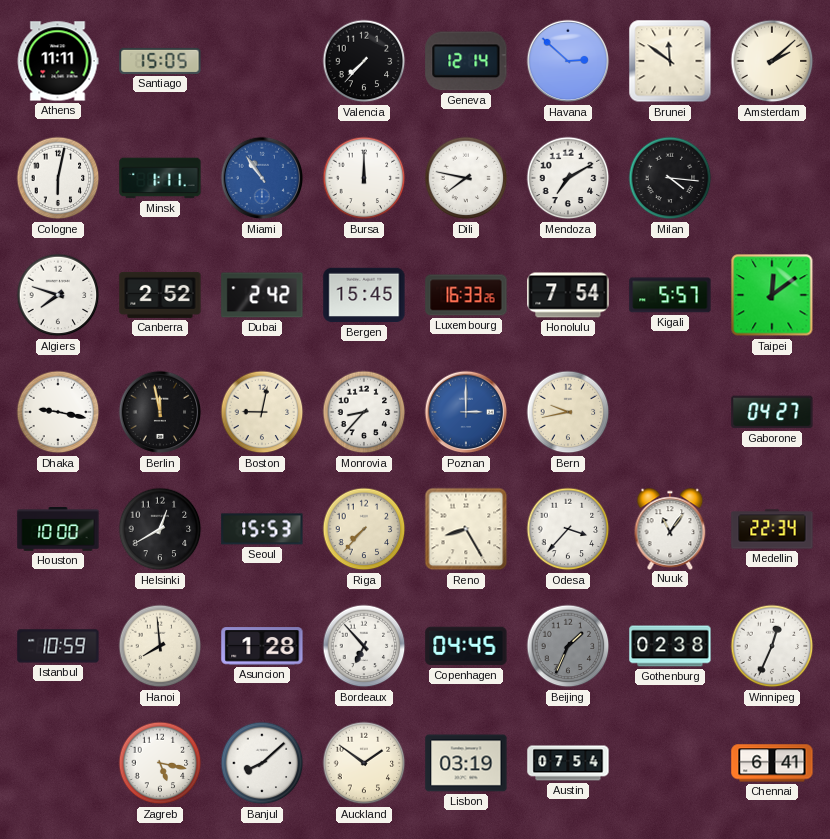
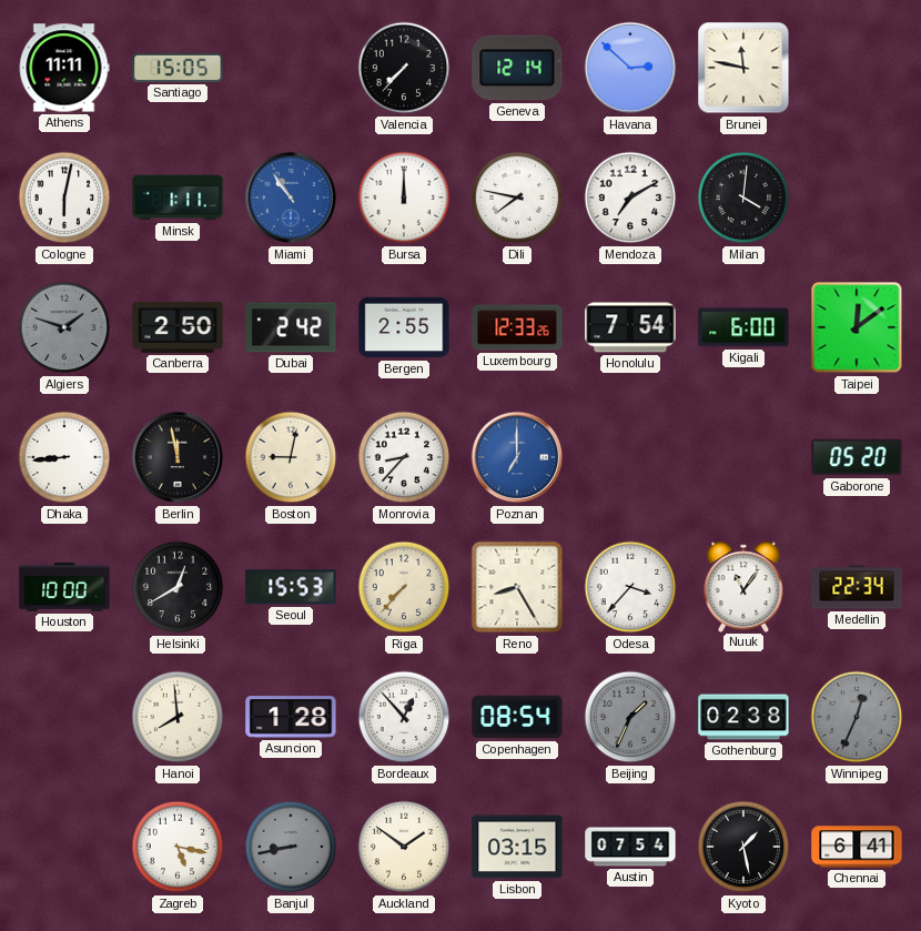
Brunei: 11:51 -> 11:47 (743, 68)
Amsterdam: 2:08 -> none (772, 61)
Milan: 4:16 -> 4:01 (743, 198)
Algiers: 7:48 -> 1:48 (64, 327)
Algiers dial: white -> grey (64, 327)
Canberra: 2:52 -> 2:50 (178, 327)
Bergen: 15:45 -> 2:55 (404, 327)
Luxembourg: 16:33 -> 12:33 (517, 327)
Kigali: 5:57 -> 6:00 (743, 327)
Dhaka: 9:17 -> 8:44 (64, 457)
Poznan: 3:00 -> 7:00 (517, 457)
Bern: 9:43 -> none (568, 412)
Gaborone: 04:27 -> 05:20 (857, 457)
Istanbul: 10:59 -> none (58, 646)
Bordeaux: 6:53 -> 12:53 (404, 717)
Copenhagen: 04:45 -> 08:54 (517, 717)
Winnipeg dial: white -> grey (857, 717)
Banjul: 8:08 -> 8:43 (291, 847)
Banjul dial: white -> grey (291, 847)
Lisbon: 03:19 -> 03:15 (517, 847)
Kyoto: none -> 1:28 (743, 847)
